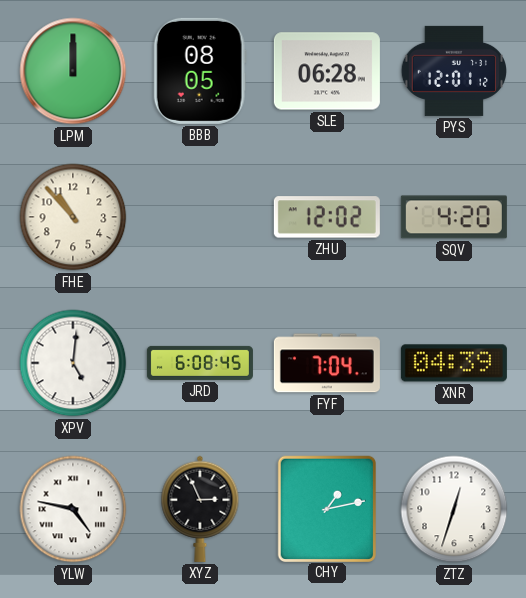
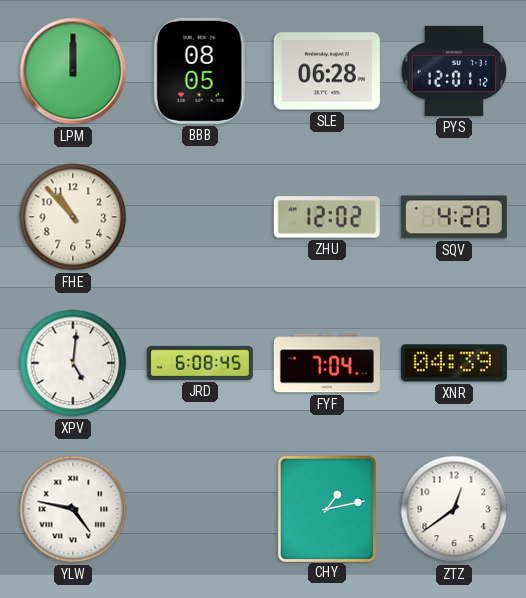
XYZ: 2:56 -> none (200, 509)
ZTZ: 12:33 -> 12:39 (454, 509)
